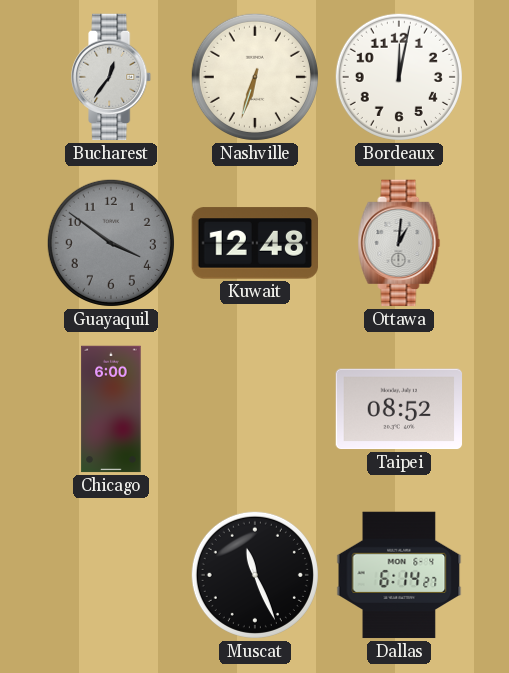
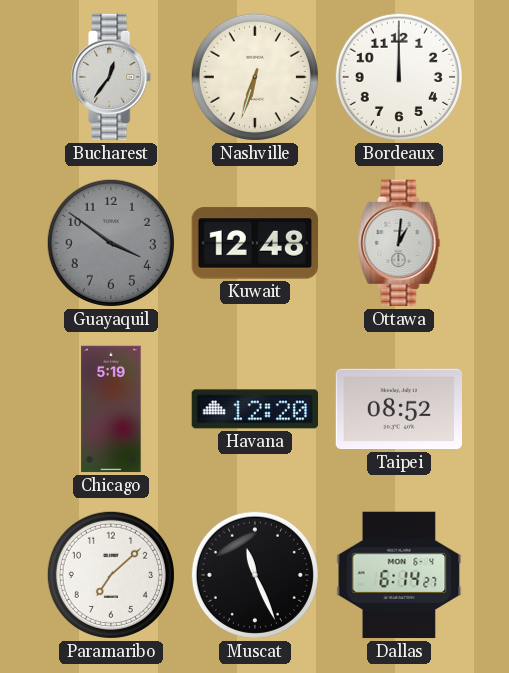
Bordeaux: 12:02 -> 12:00 (399, 77)
Chicago: 6:00 -> 5:19 (111, 409)
Havana: none -> 12:20 (254, 409)
Paramaribo: none -> 7:08 (111, 575)
